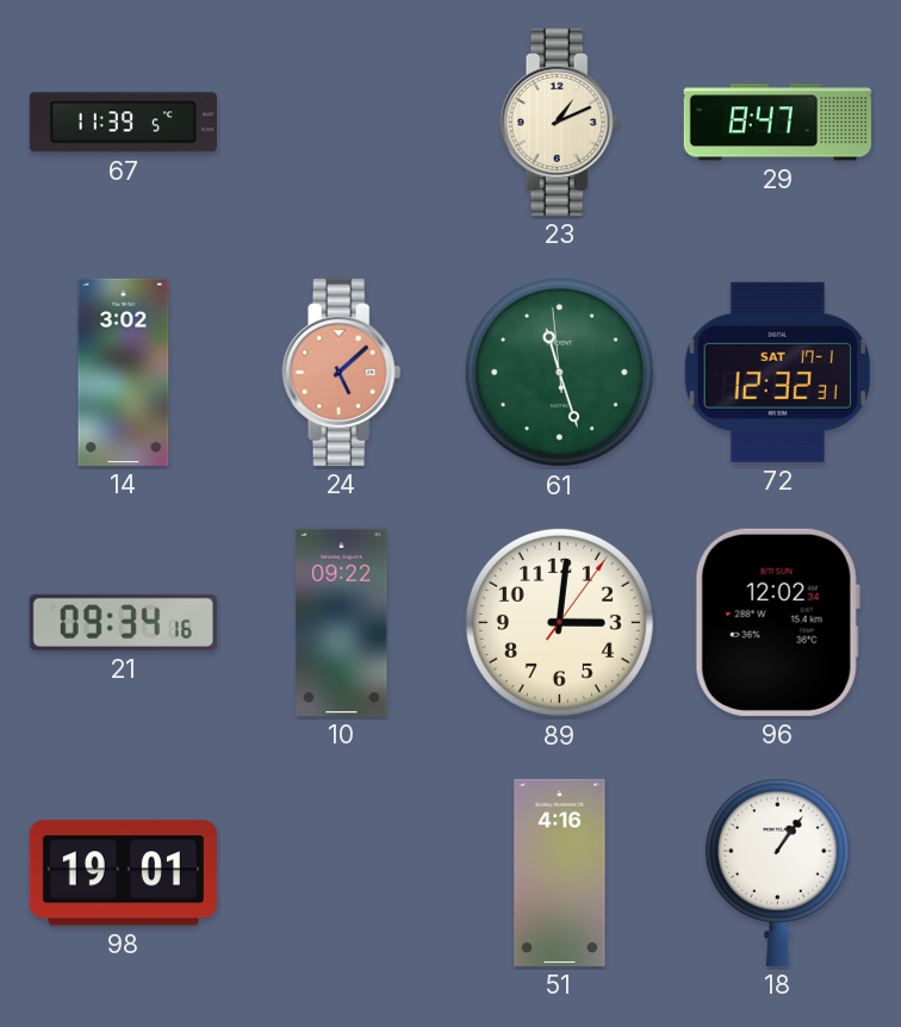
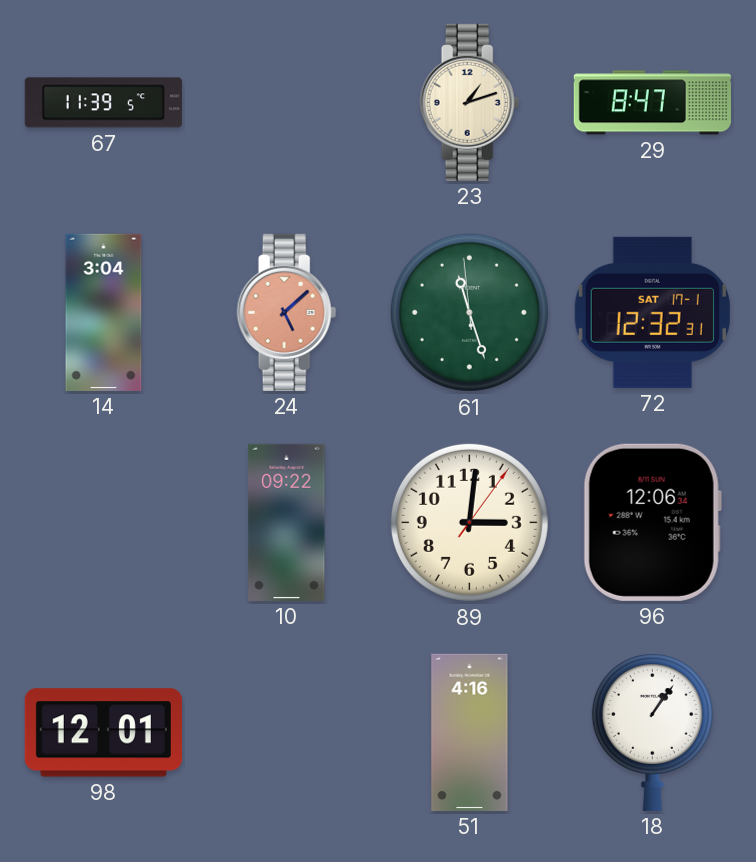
23: 1:11 -> 1:12 (470, 102)
14: 3:02 -> 3:04 (104, 312)
21: 09:34 -> none (123, 622)
96: 12:02 -> 12:06 (652, 522)
98: 19:01 -> 12:01 (103, 733)
